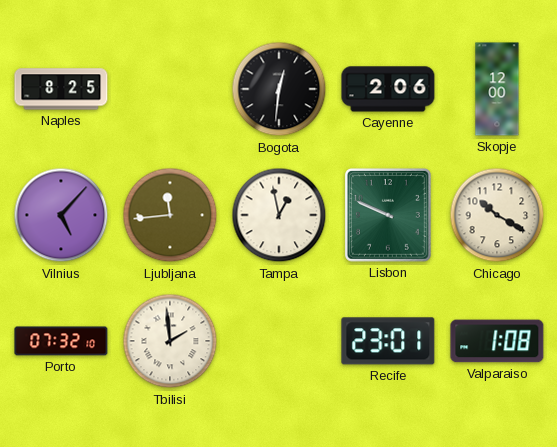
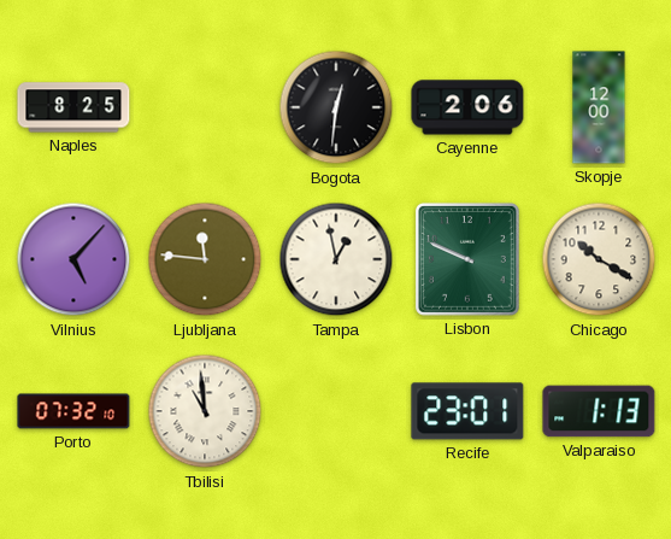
Ljubljana: 11:44 -> 11:46 (205, 259)
Tbilisi: 1:59 -> 10:59 (205, 411)
Valparaiso: 1:08 -> 1:13 (599, 411)
